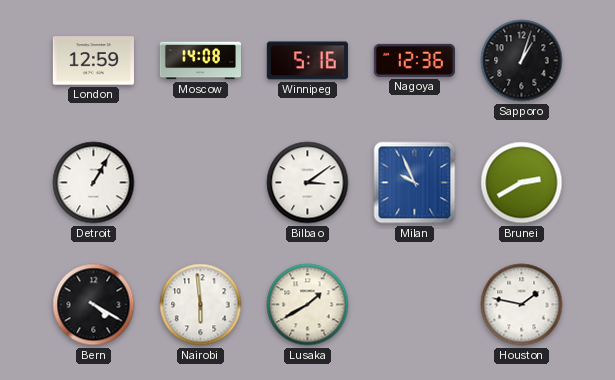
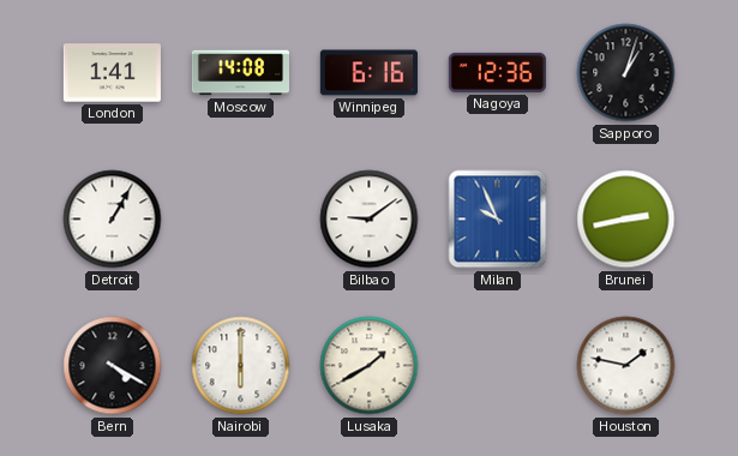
London: 12:59 -> 1:41 (112, 73)
Winnipeg: 5:16 -> 6:16 (368, 73)
Bilbao: 3:09 -> 9:09 (370, 220)
Brunei: 2:40 -> 2:43 (626, 220)
Nairobi: 5:59 -> 6:00 (241, 366)
